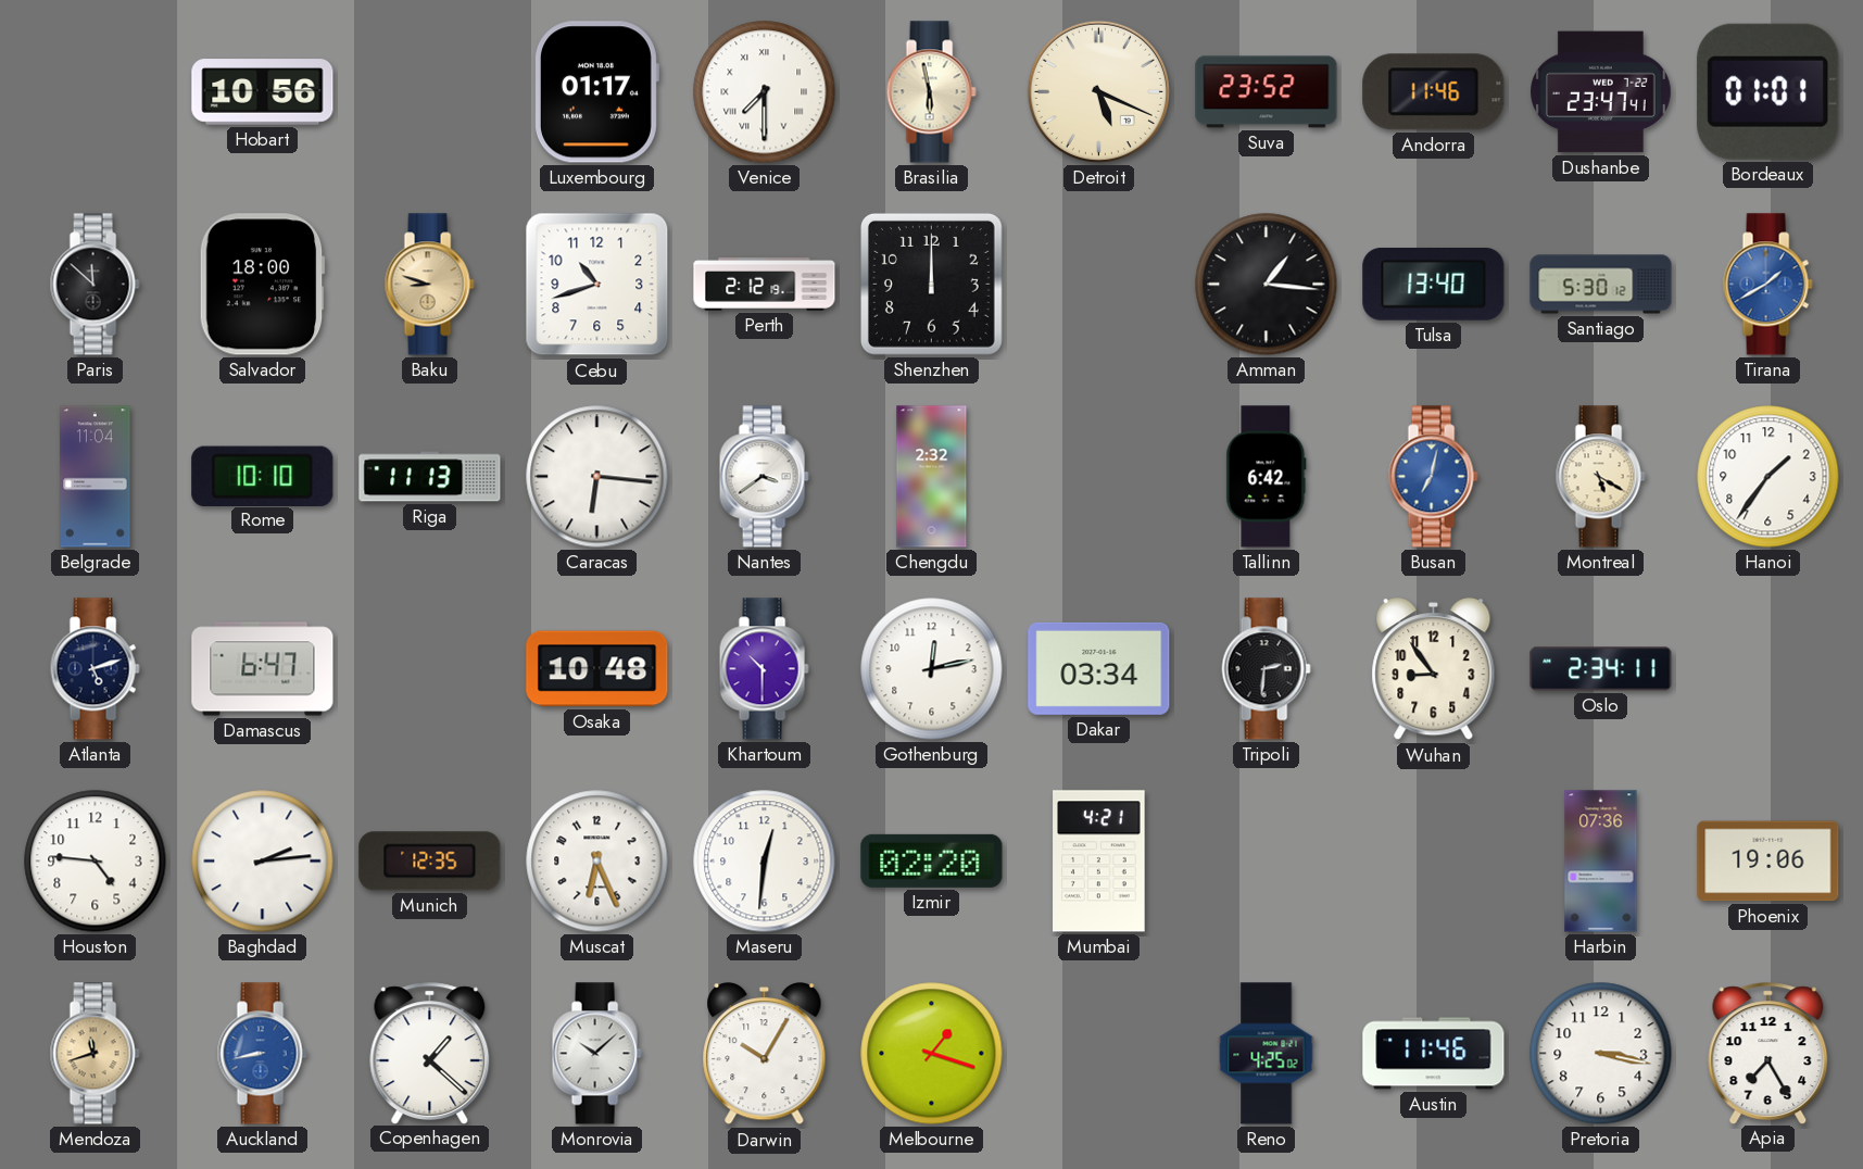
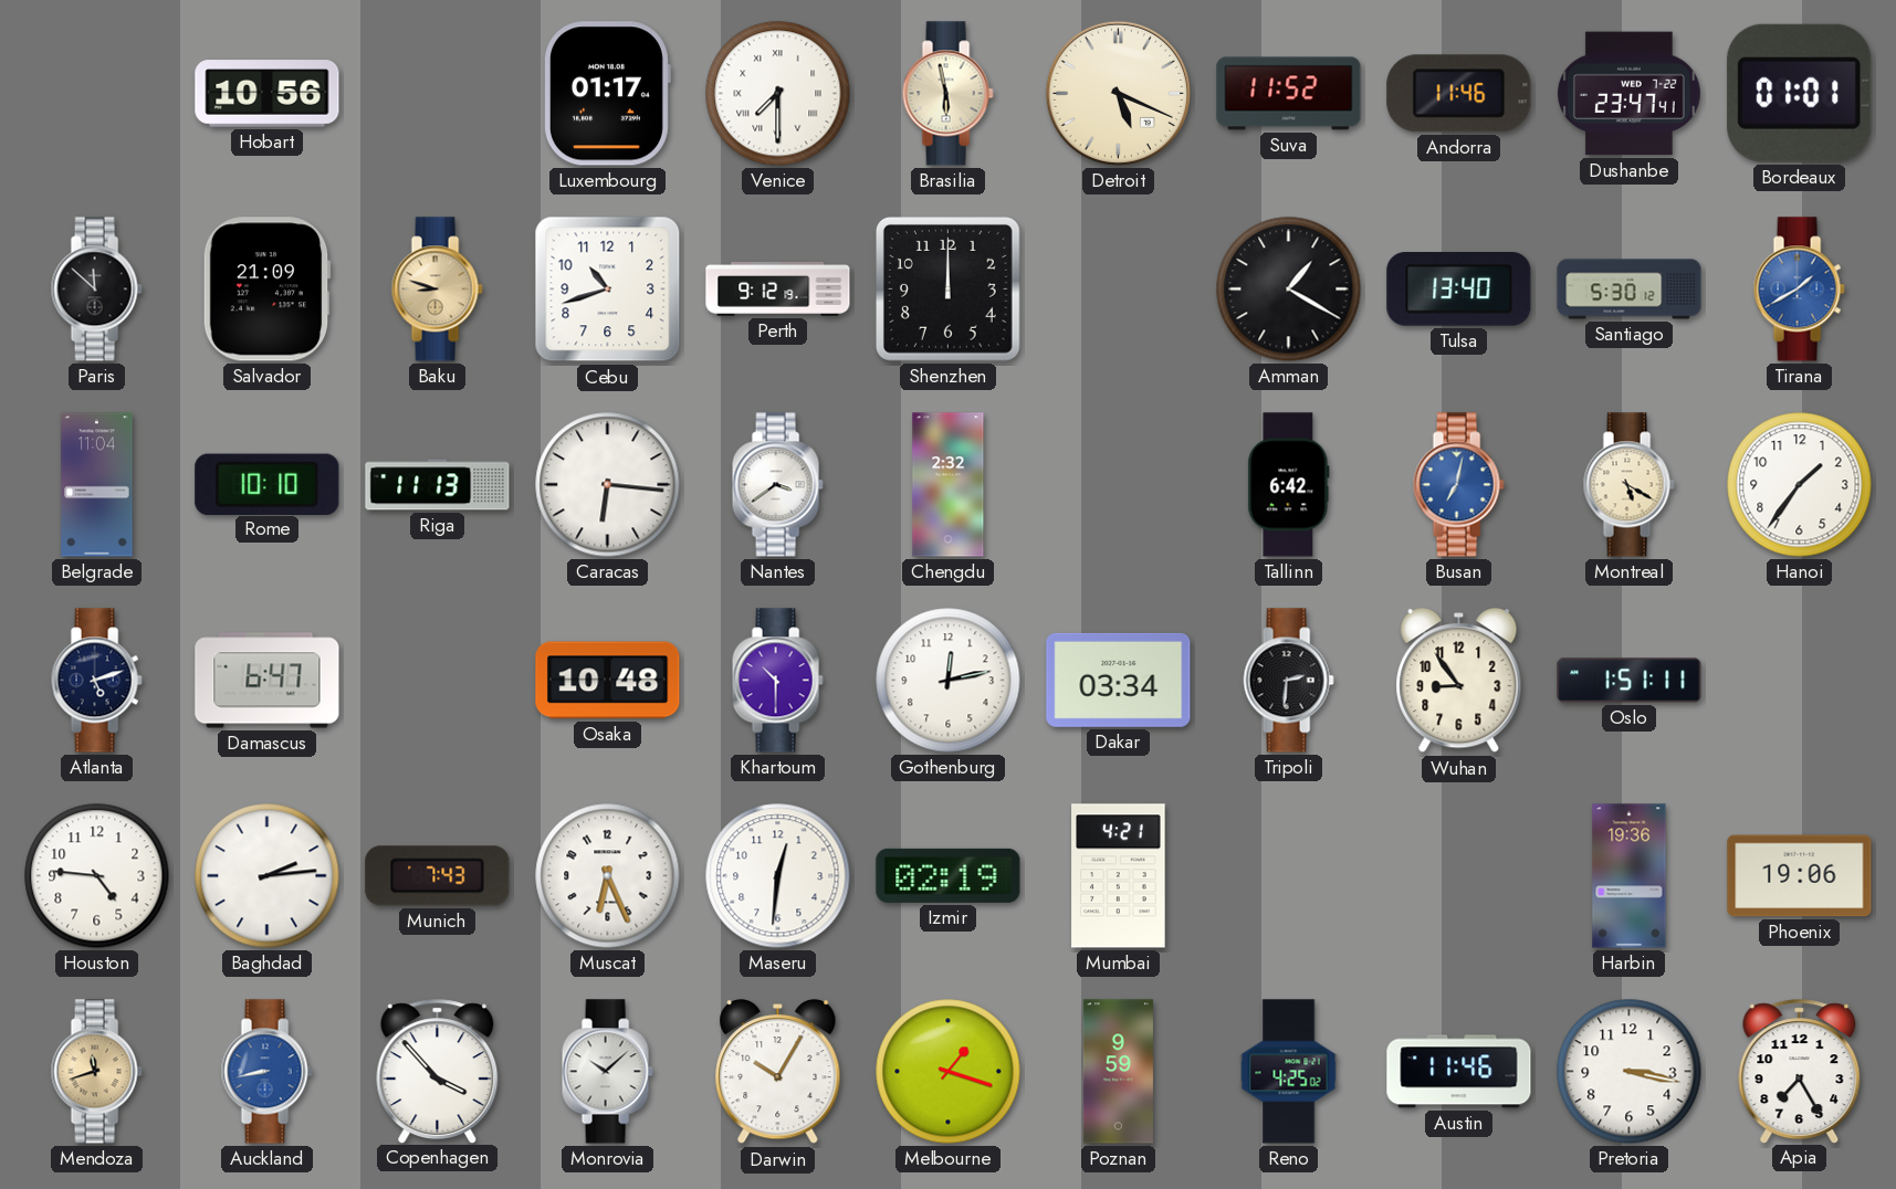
Suva: 23:52 -> 11:52 (1289, 94)
Salvador: 18:00 -> 21:09 (266, 290)
Perth: 2:12 -> 9:12 (778, 290)
Amman: 1:16 -> 1:20 (1289, 290)
Oslo: 2:34 -> 1:51 (1630, 681)
Munich: 12:35 -> 7:43 (438, 876)
Izmir: 02:20 -> 02:19 (949, 875)
Harbin: 07:36 -> 19:36 (1630, 876)
Copenhagen: 1:22 -> 3:53 (438, 1071)
Poznan: none -> 9:59 (1118, 1072)
